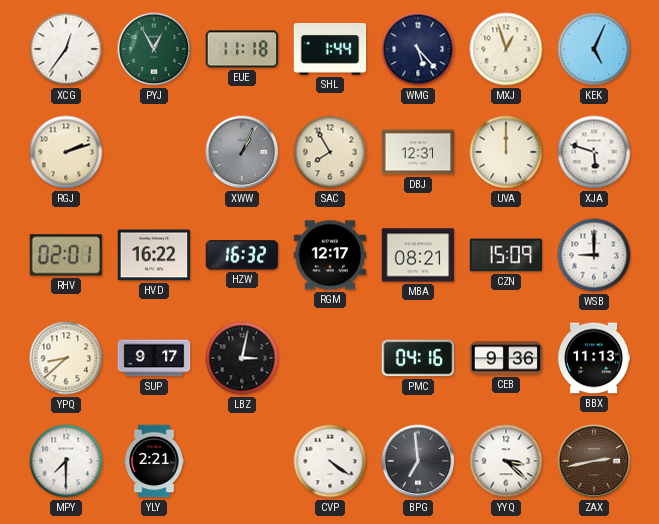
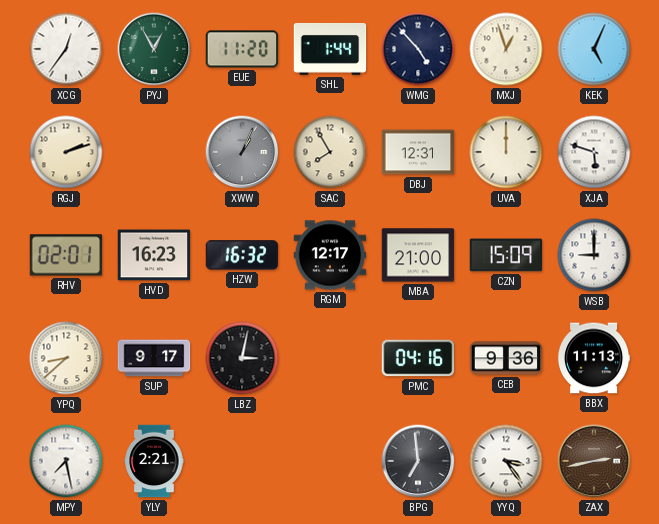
EUE: 11:18 -> 11:20 (242, 49)
WMG: 5:23 -> 4:53 (418, 49)
HVD: 16:22 -> 16:23 (154, 255)
MBA: 08:21 -> 21:00 (418, 255)
MPY: 7:30 -> 7:28 (66, 461)
CVP: 4:21 -> none (330, 461)
YYQ: 3:22 -> 3:24 (506, 461)
